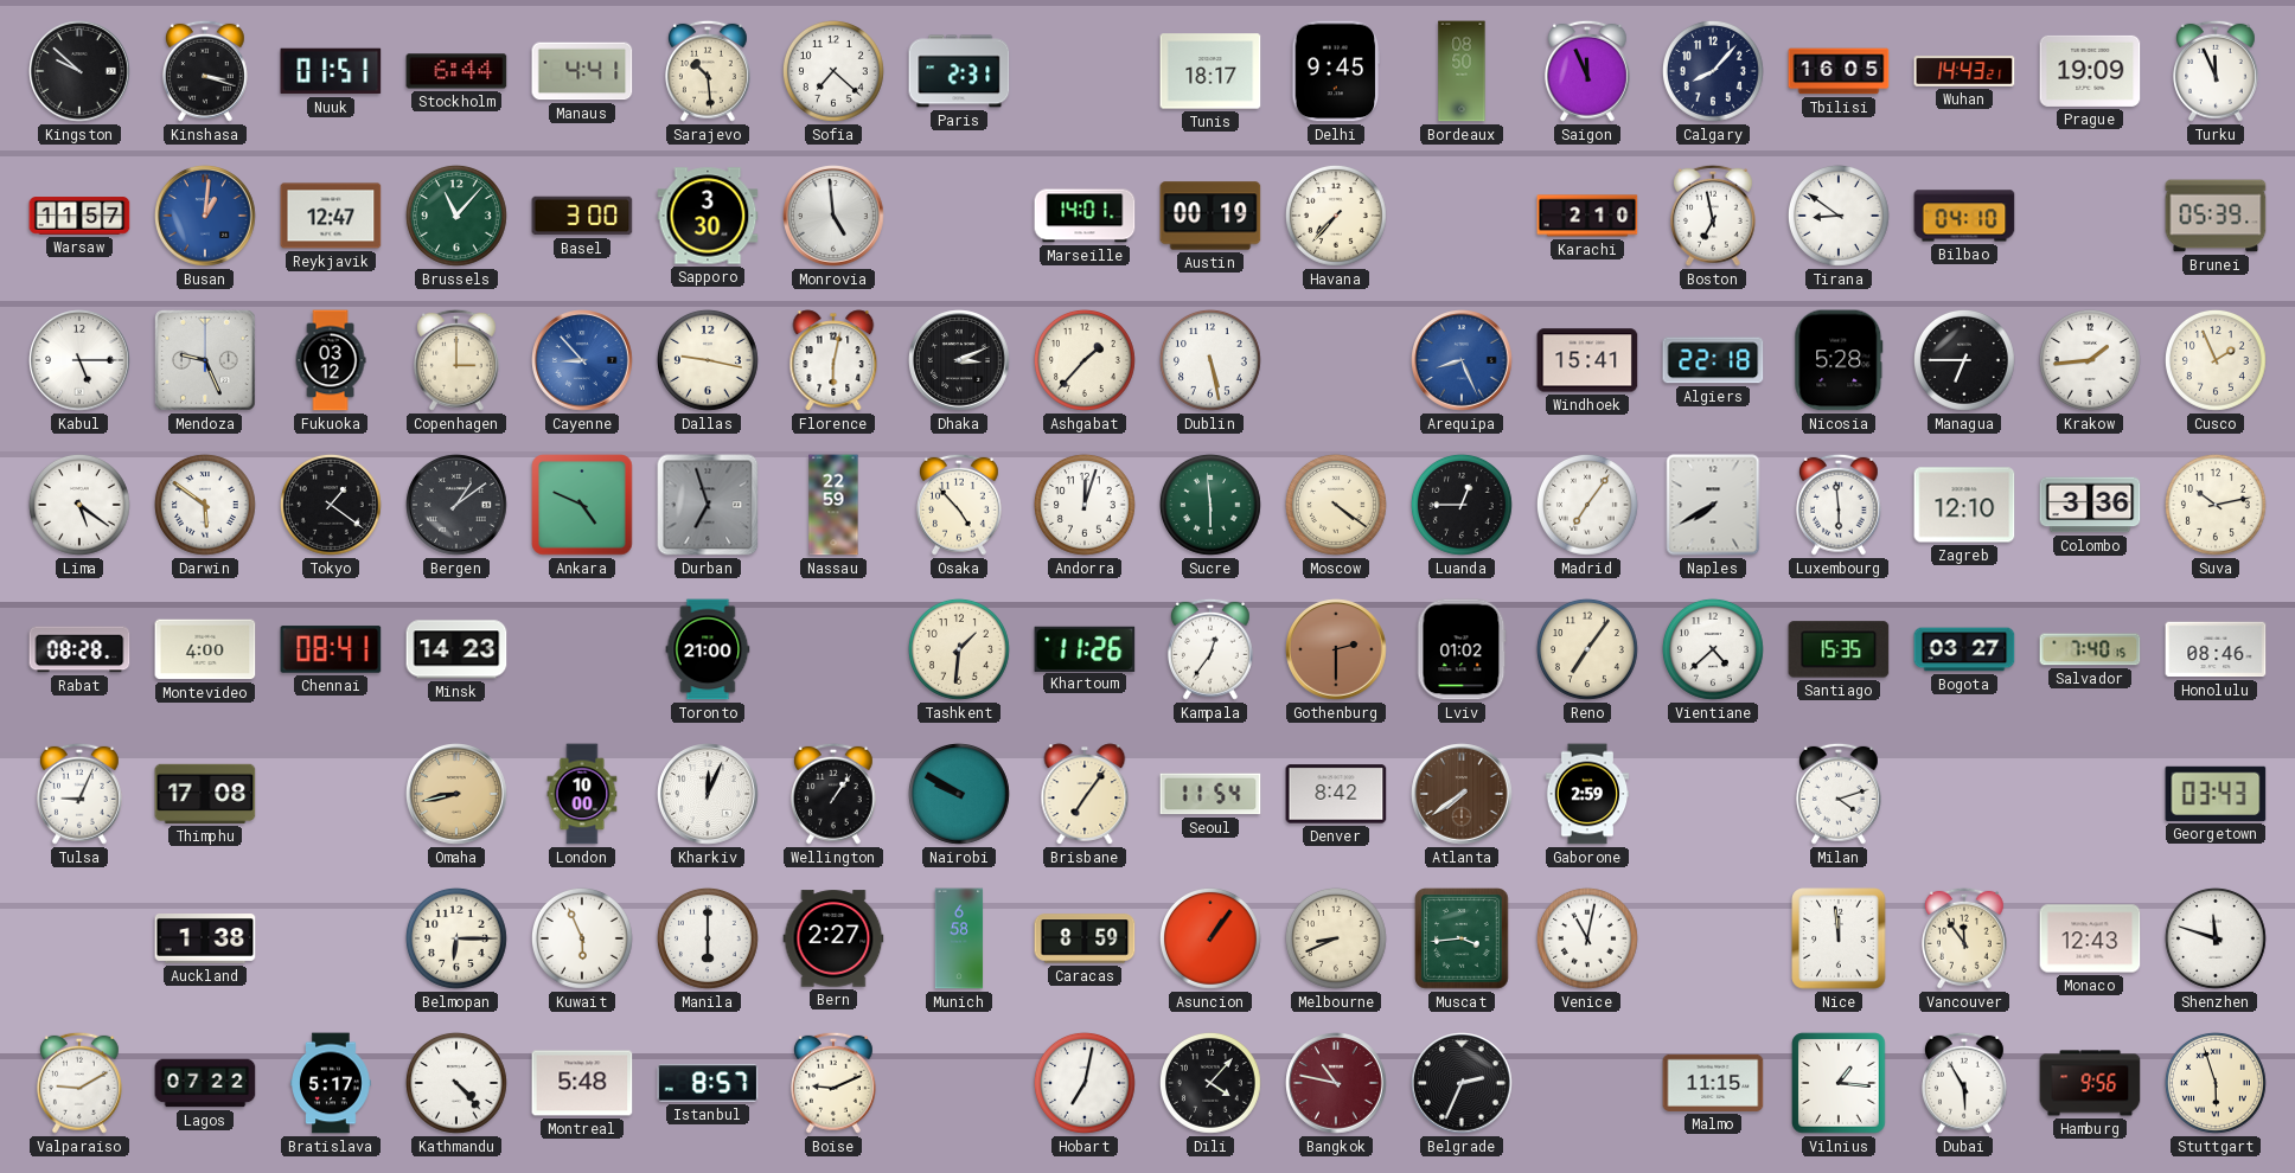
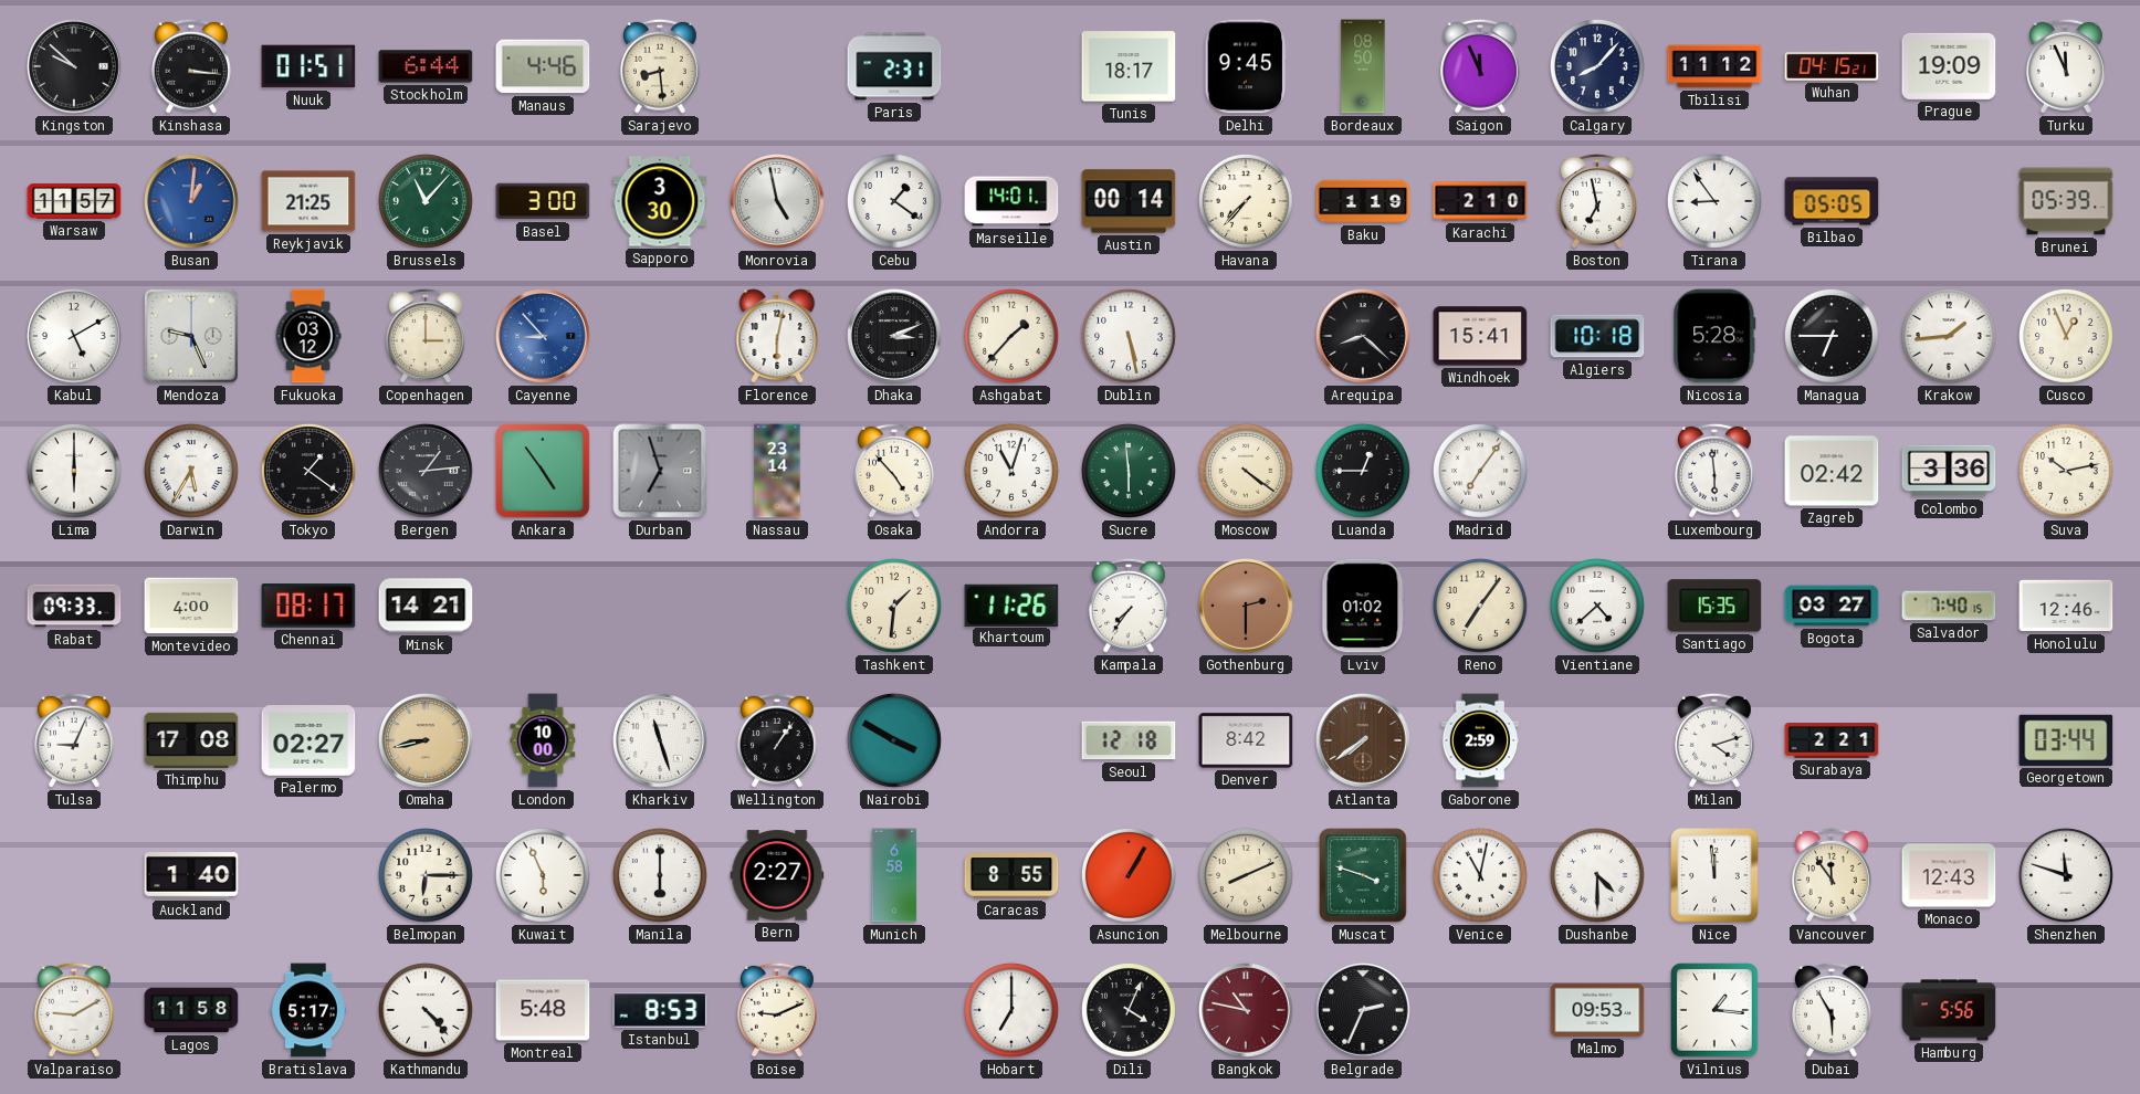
Kinshasa: 3:18 -> 3:16 (191, 66)
Manaus: 4:41 -> 4:46 (543, 66)
Sarajevo: 10:29 -> 8:29 (660, 66)
Sofia: 7:22 -> none (833, 71)
Tbilisi: 16:05 -> 11:12 (1714, 66)
Wuhan: 14:43 -> 04:15 (1832, 67)
Reykjavik: 12:47 -> 21:25 (308, 201)
Monrovia: 4:59 -> 4:58 (777, 201)
Cebu: none -> 1:21 (894, 201)
Austin: 00:19 -> 00:14 (1129, 201)
Baku: none -> 1:19 (1363, 201)
Tirana: 8:51 -> 8:54 (1714, 201)
Bilbao: 04:10 -> 05:05 (1832, 201)
Kabul: 5:15 -> 5:10 (74, 336)
Dallas: 9:17 -> none (708, 360)
Arequipa: 8:26 -> 8:22 (1363, 336)
Arequipa dial: blue -> black (1363, 336)
Algiers: 22:18 -> 10:18 (1597, 336)
Cusco: 1:56 -> 12:56 (2066, 336)
Lima: 5:21 -> 6:00 (74, 471)
Darwin: 5:51 -> 5:35 (191, 471)
Bergen: 1:09 -> 1:14 (426, 471)
Ankara: 4:49 -> 4:54 (543, 471)
Nassau: 22:59 -> 23:14 (777, 471)
Andorra: 12:03 -> 11:03 (1011, 471)
Naples: 7:40 -> none (1713, 505)
Zagreb: 12:10 -> 02:42 (1832, 471)
Rabat: 08:28 -> 09:33 (74, 606)
Chennai: 08:41 -> 08:17 (308, 606)
Minsk: 14:23 -> 14:21 (426, 606)
Toronto: 21:00 -> none (708, 649)
Kampala: 12:36 -> 7:36 (1129, 606)
Honolulu: 08:46 -> 12:46 (2066, 606)
Palermo: none -> 02:27 (308, 741)
Kharkiv: 12:04 -> 11:27 (660, 740)
Nairobi: 9:50 -> 3:50 (894, 740)
Brisbane: 7:06 -> none (1085, 794)
Seoul: 11:54 -> 12:18 (1129, 740)
Surabaya: none -> 2:21 (1832, 741)
Georgetown: 03:43 -> 03:44 (2066, 740)
Auckland: 1:38 -> 1:40 (191, 875)
Caracas: 8:59 -> 8:55 (1011, 875)
Asuncion: 1:06 -> 1:05 (1129, 875)
Melbourne: 8:41 -> 8:11 (1246, 875)
Muscat: 3:44 -> 3:48 (1363, 875)
Dushanbe: none -> 4:30 (1597, 875)
Lagos: 07:22 -> 11:58 (191, 1010)
Istanbul: 8:57 -> 8:53 (660, 1010)
Hobart: 7:02 -> 7:00 (1011, 1010)
Dili: 4:07 -> 4:04 (1129, 1010)
Malmo: 11:15 -> 09:53 (1597, 1010)
Hamburg: 9:56 -> 5:56 (1949, 1010)
Stuttgart: 5:57 -> none (2216, 1083)
